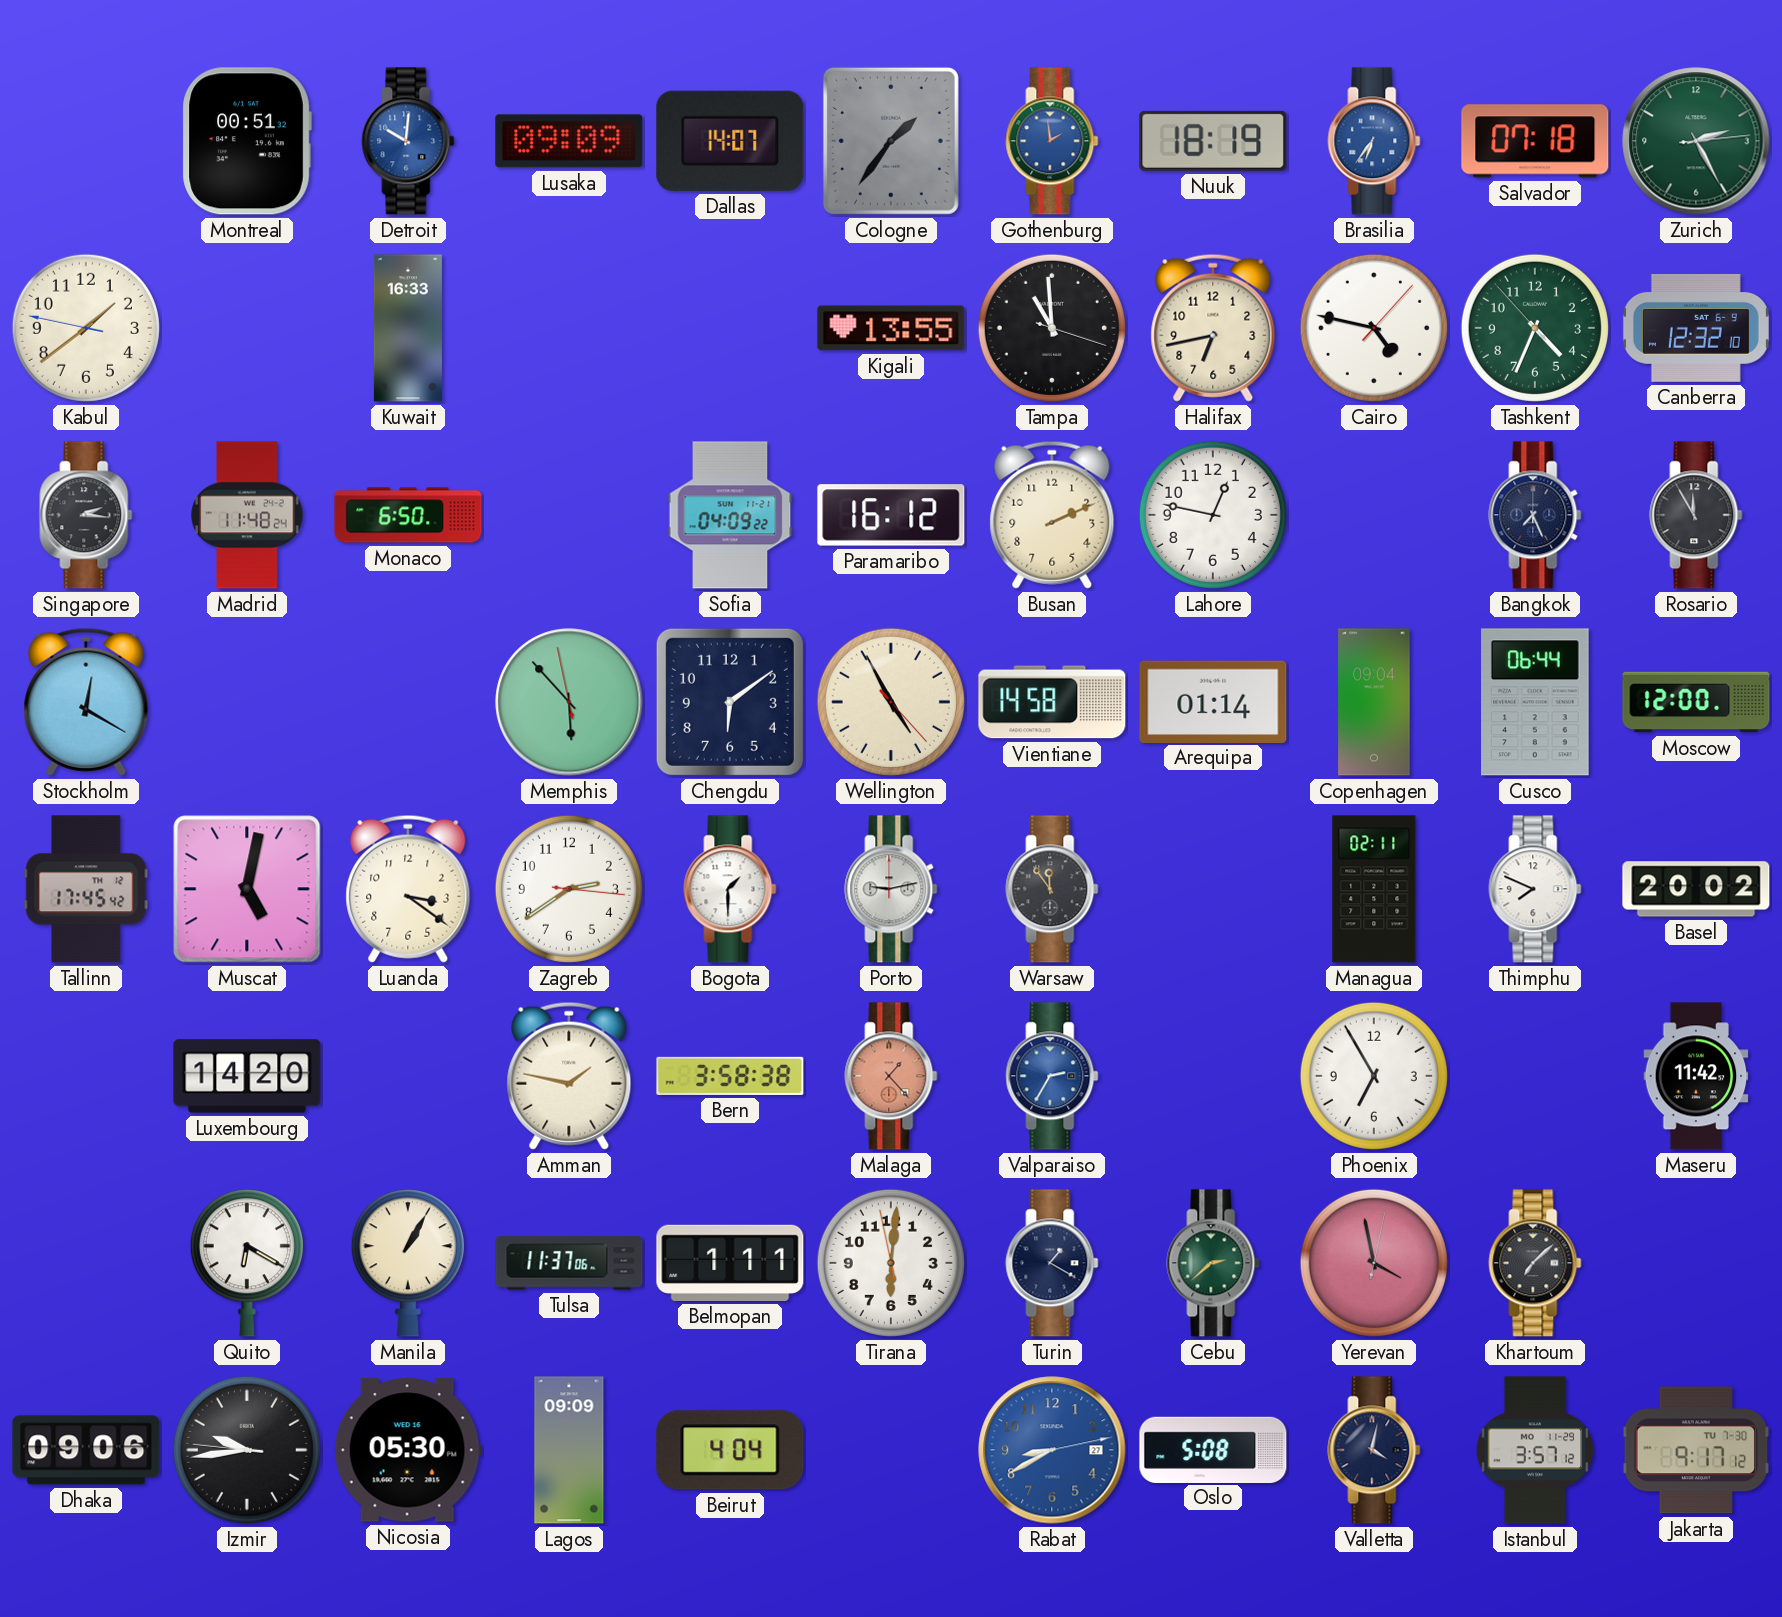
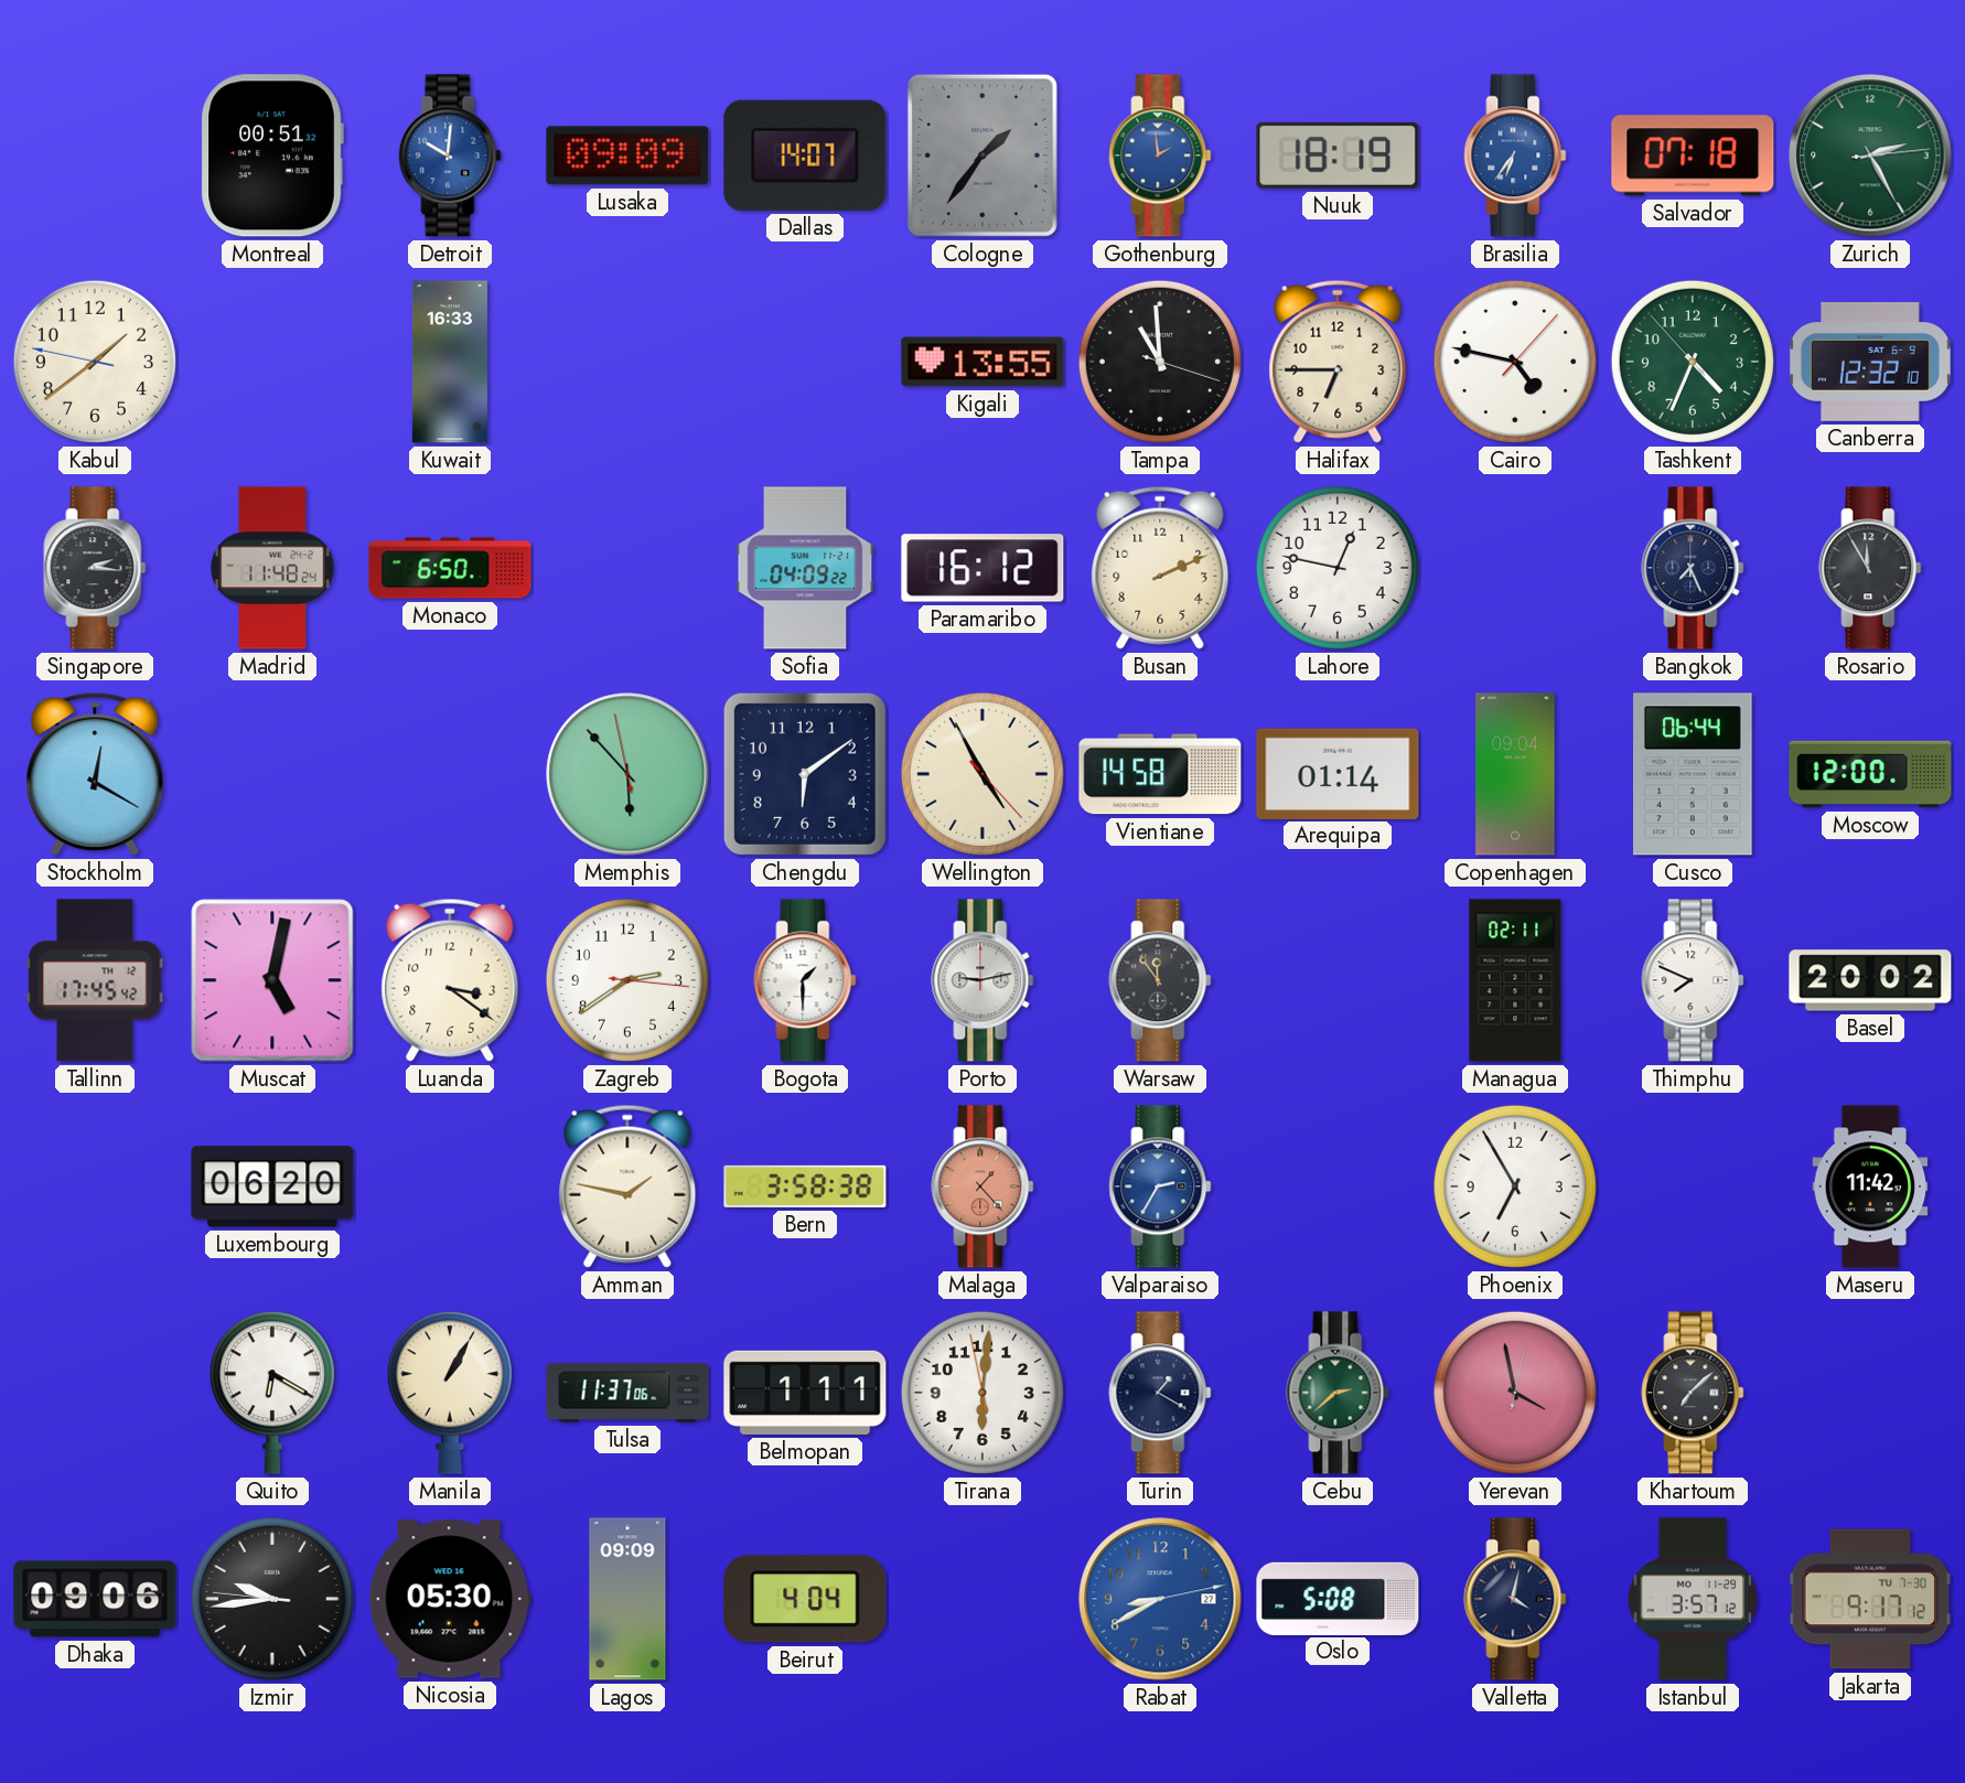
Halifax: 6:43 -> 6:45 (1338, 362)
Luxembourg: 14:20 -> 06:20 (272, 1186)
